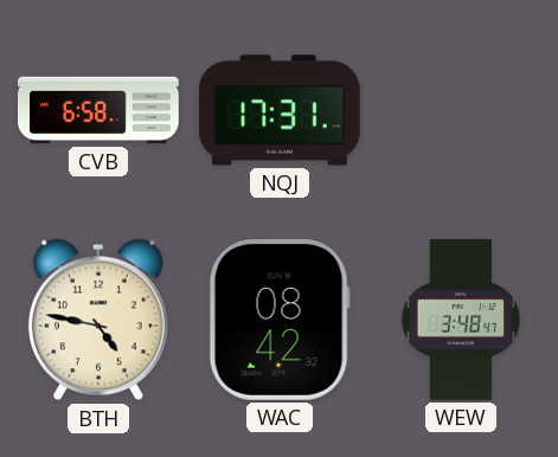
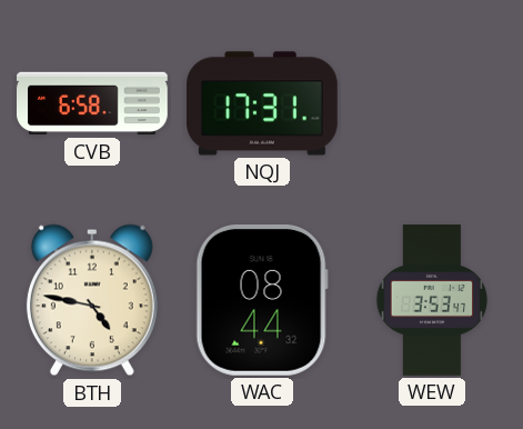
WAC: 08:42 -> 08:44 (262, 300)
WEW: 3:48 -> 3:53 (432, 300)
